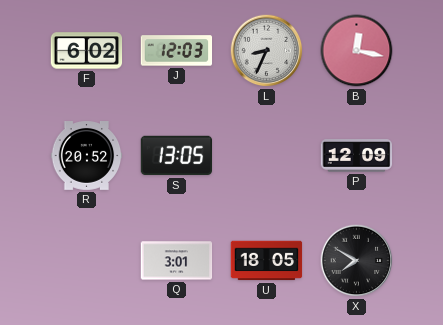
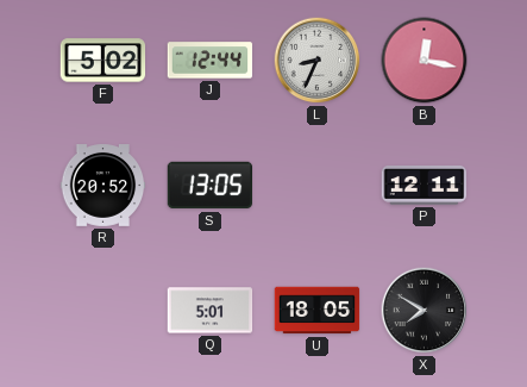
F: 6:02 -> 5:02 (103, 61)
J: 12:03 -> 12:44 (211, 61)
P: 12:09 -> 12:11 (425, 186)
Q: 3:01 -> 5:01 (211, 311)
